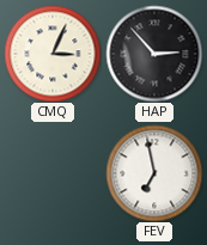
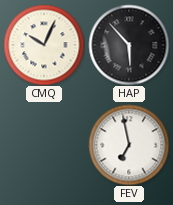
CMQ: 3:04 -> 10:04 (44, 45)
HAP: 2:53 -> 5:53 (129, 45)
